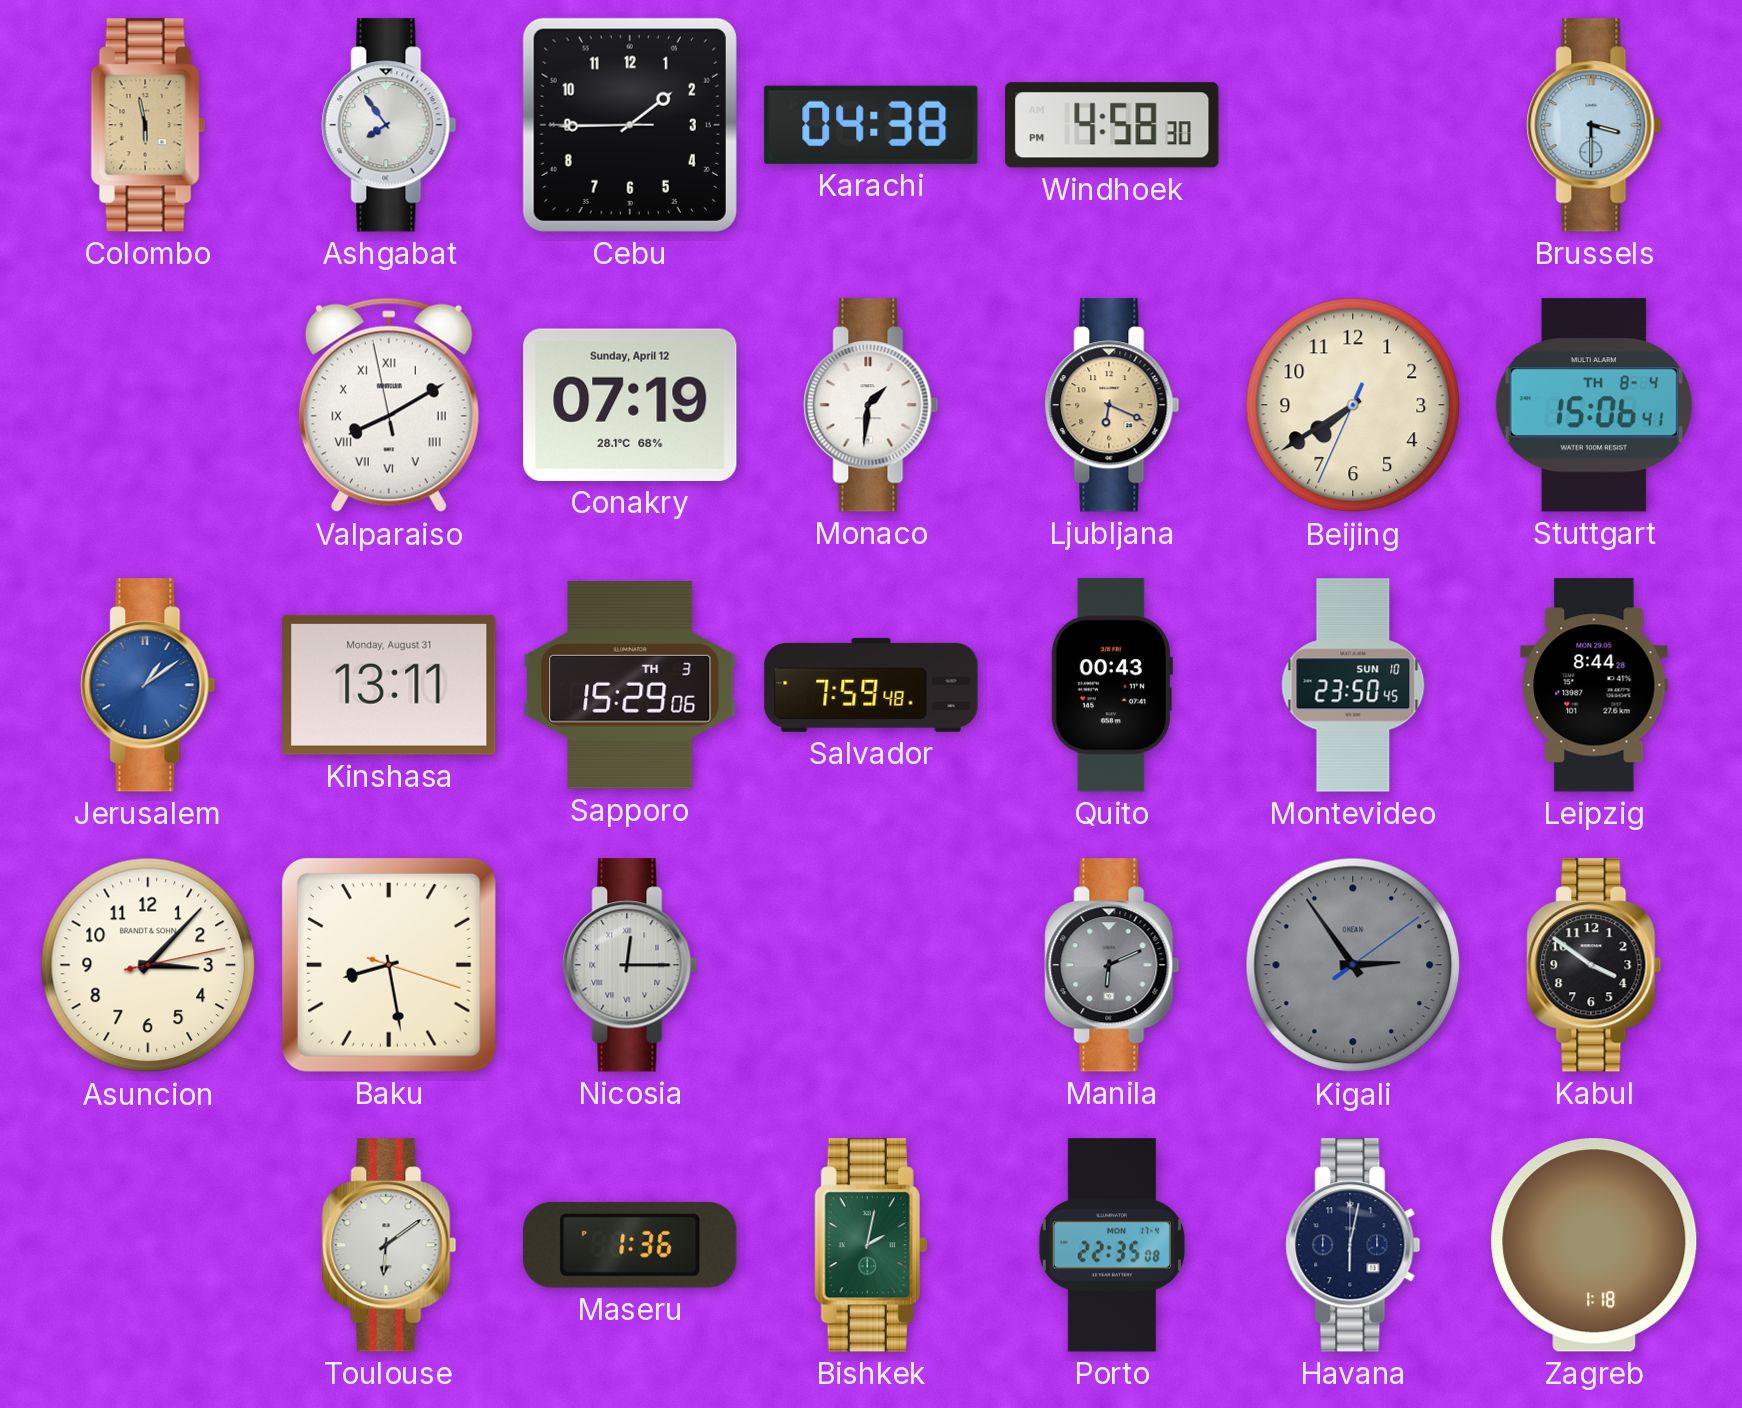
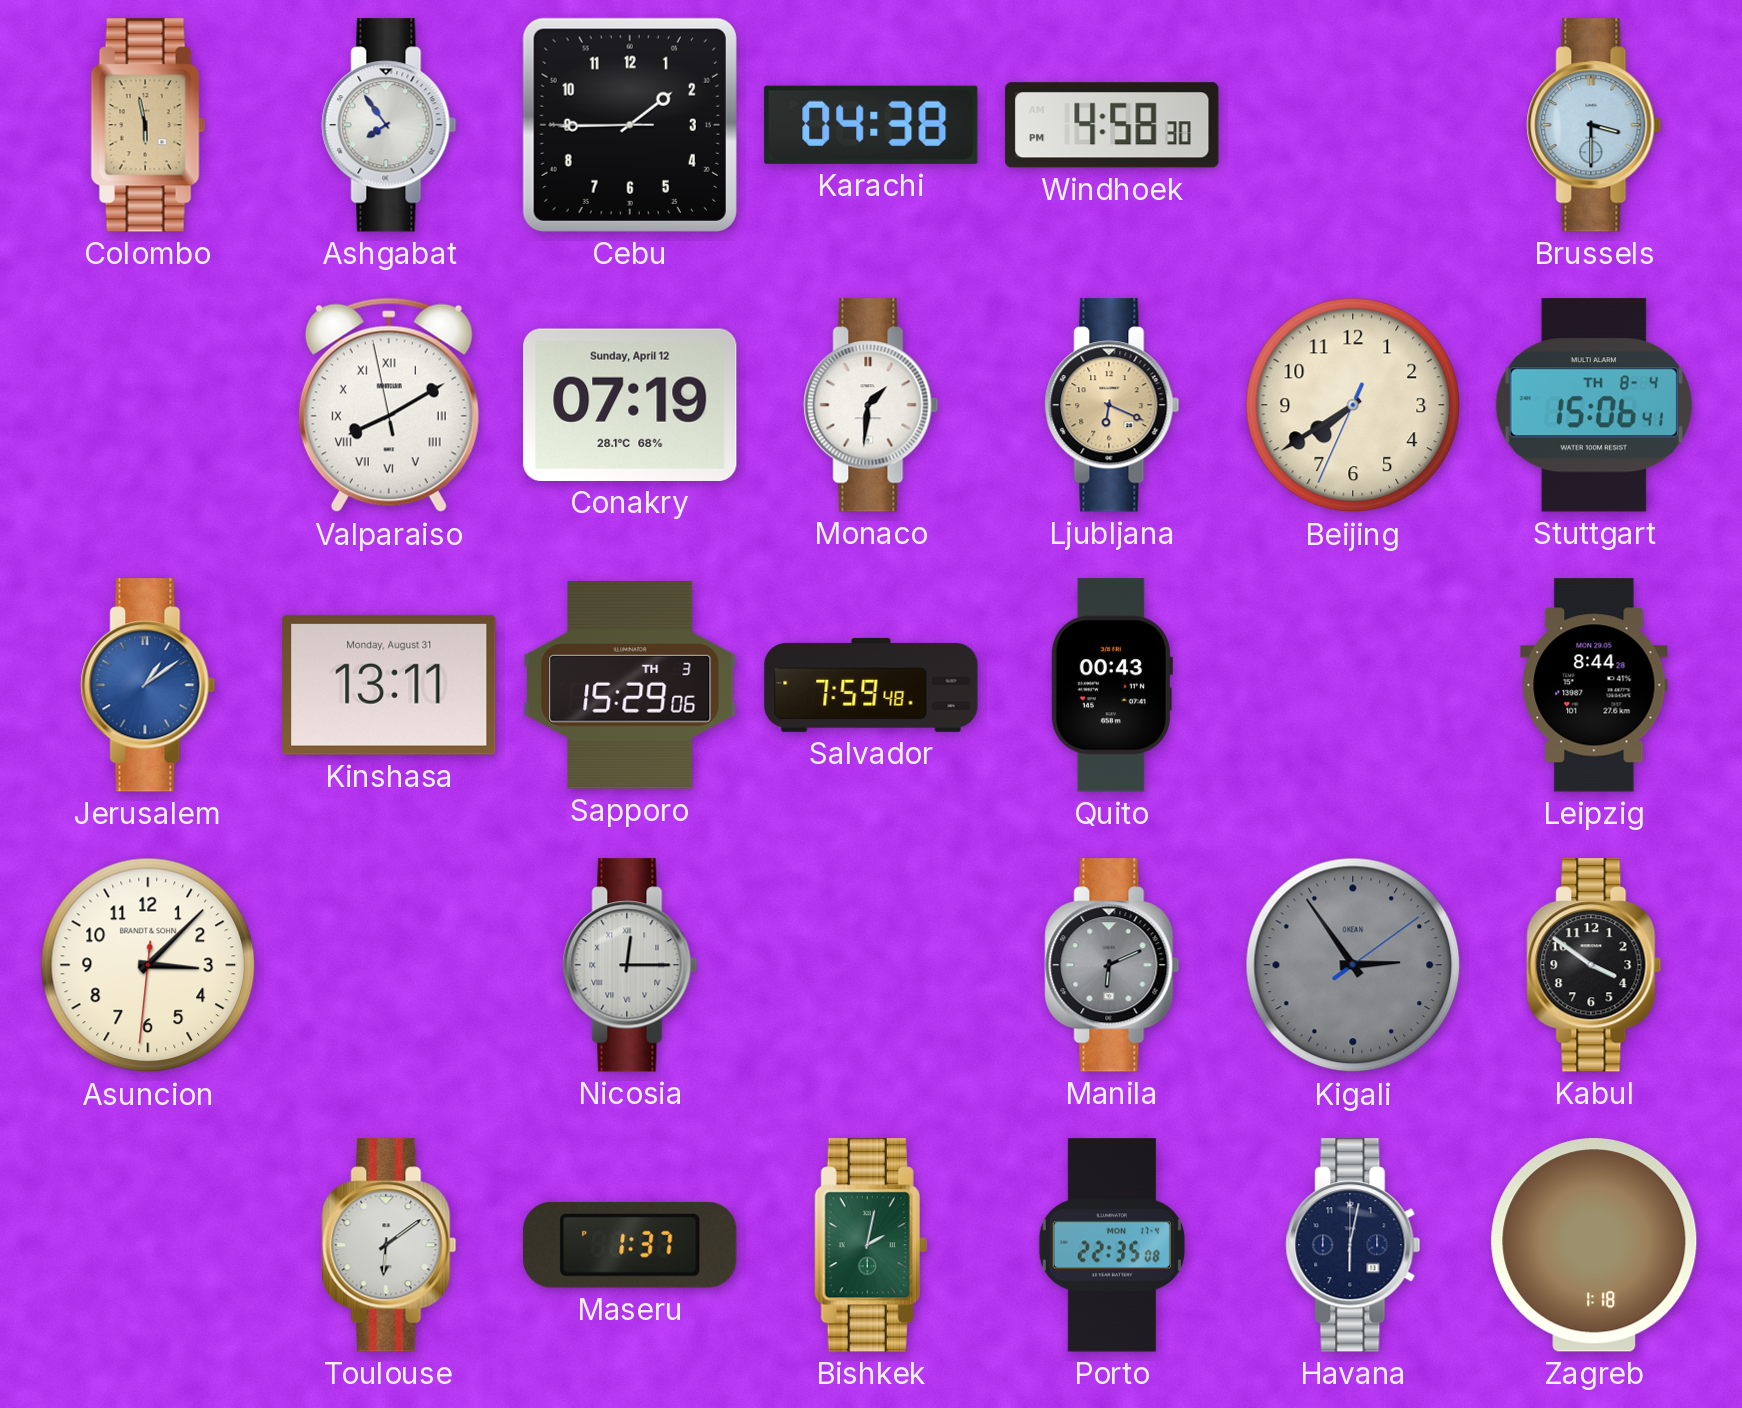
Montevideo: 23:50 -> none (1353, 685)
Asuncion: 3:07:13 -> 3:07:31 (148, 965)
Baku: 8:28 -> none (389, 965)
Maseru: 1:36 -> 1:37 (630, 1245)
